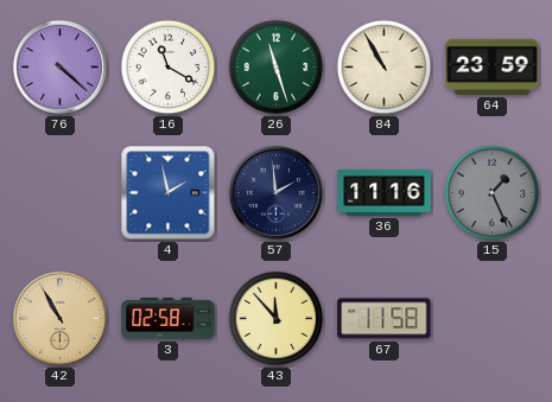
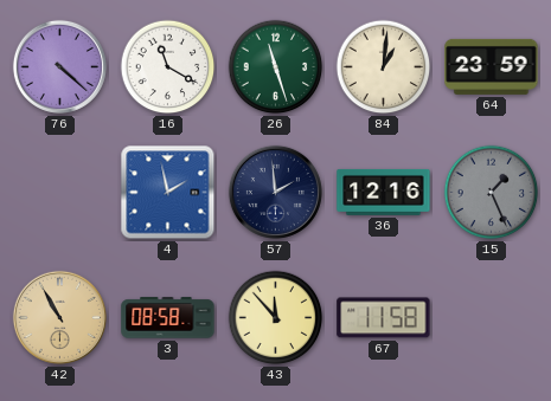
84: 10:55 -> 1:01 (384, 67)
36: 11:16 -> 12:16 (384, 192)
3: 02:58 -> 08:58 (168, 318)
